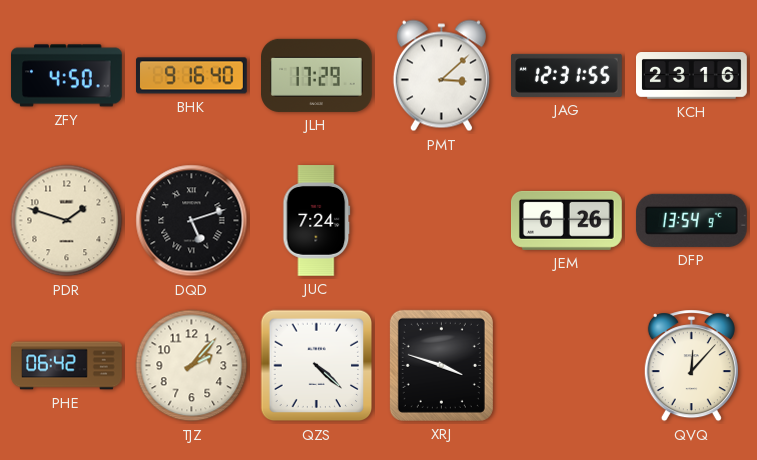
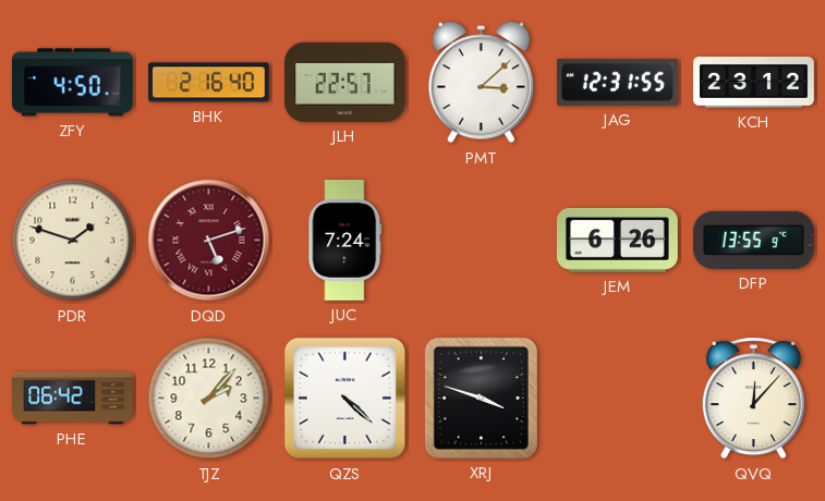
BHK: 9:16 -> 2:16 (209, 83)
JLH: 17:29 -> 22:57 (345, 82)
KCH: 23:16 -> 23:12 (754, 83)
DQD dial: black -> burgundy (209, 241)
DFP: 13:54 -> 13:55 (753, 240)
